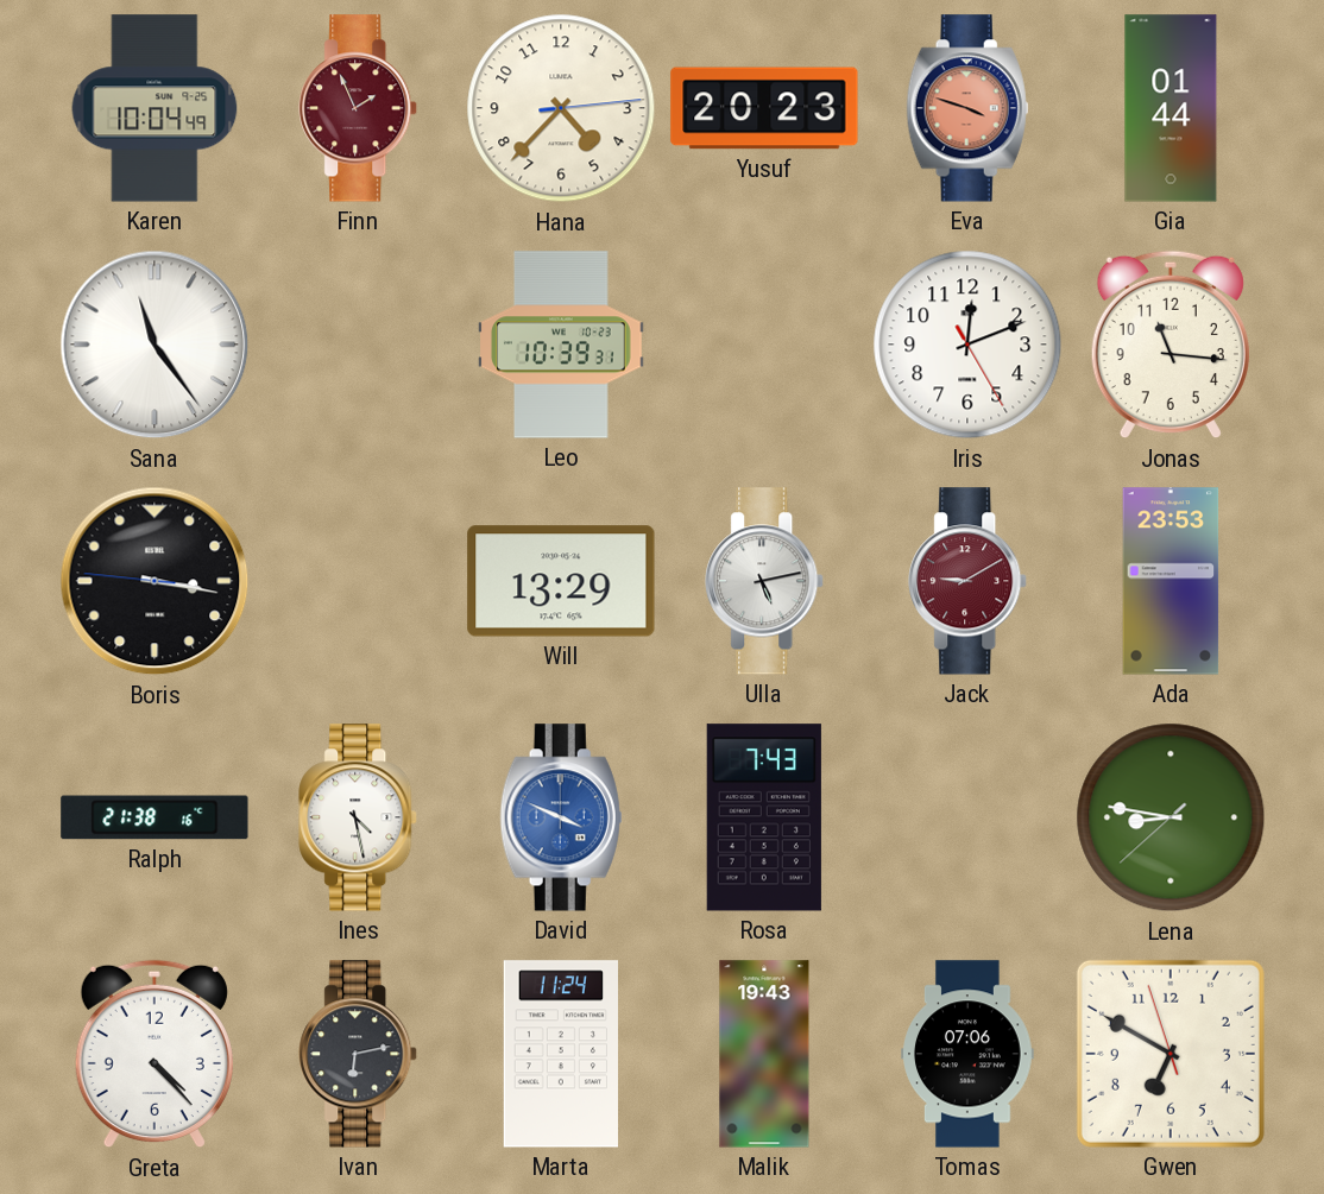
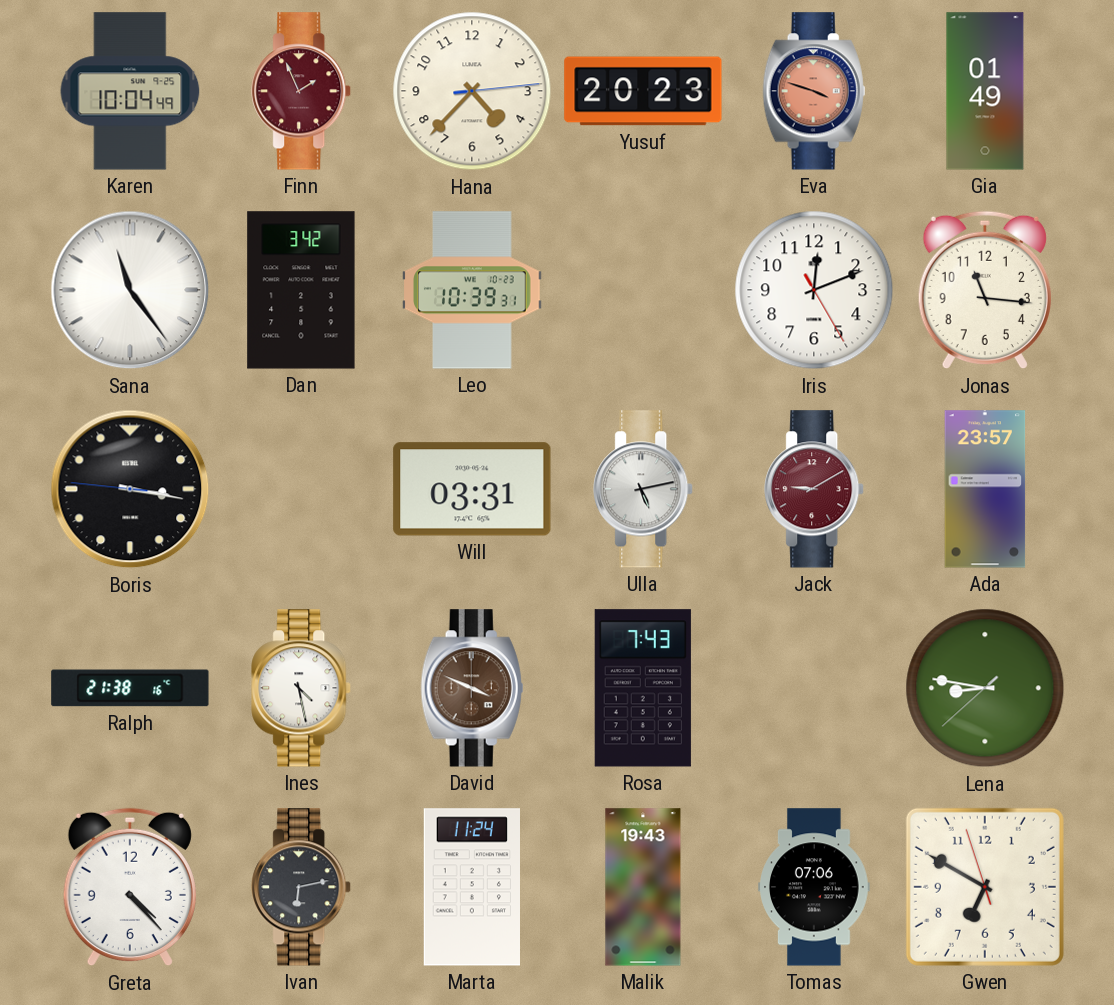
Gia: 01:44 -> 01:49 (985, 91)
Dan: none -> 3:42 (301, 290)
Will: 13:29 -> 03:31 (472, 489)
Ada: 23:53 -> 23:57 (985, 489)
David dial: blue -> brown (472, 688)
